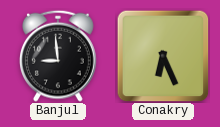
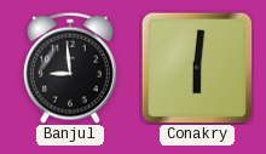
Conakry: 6:26 -> 6:01 (197, 68)
